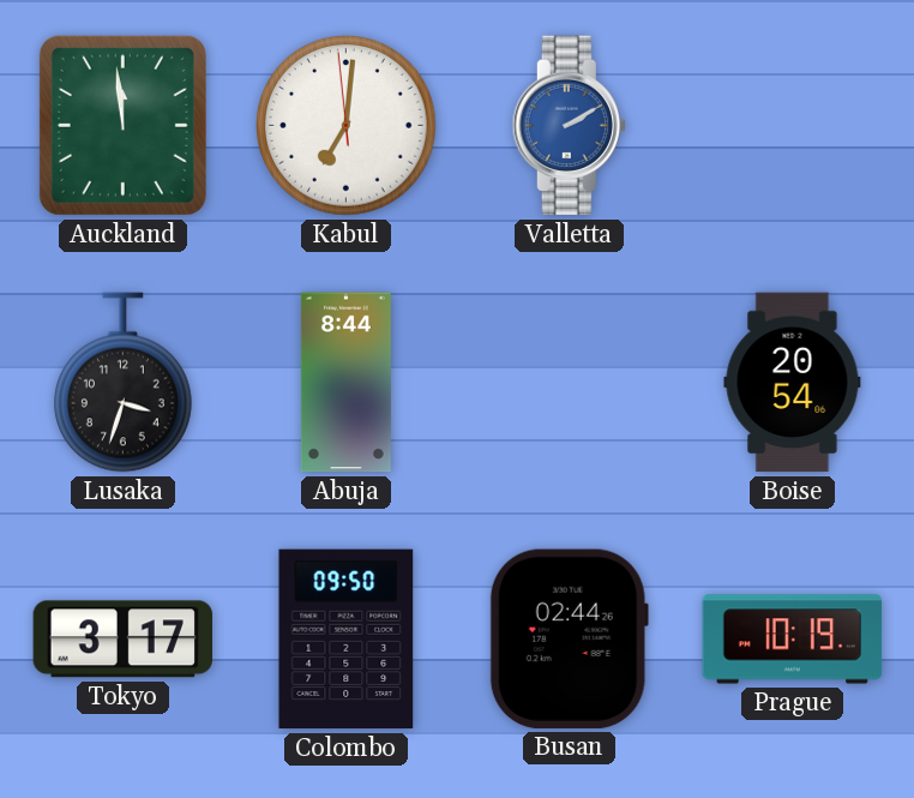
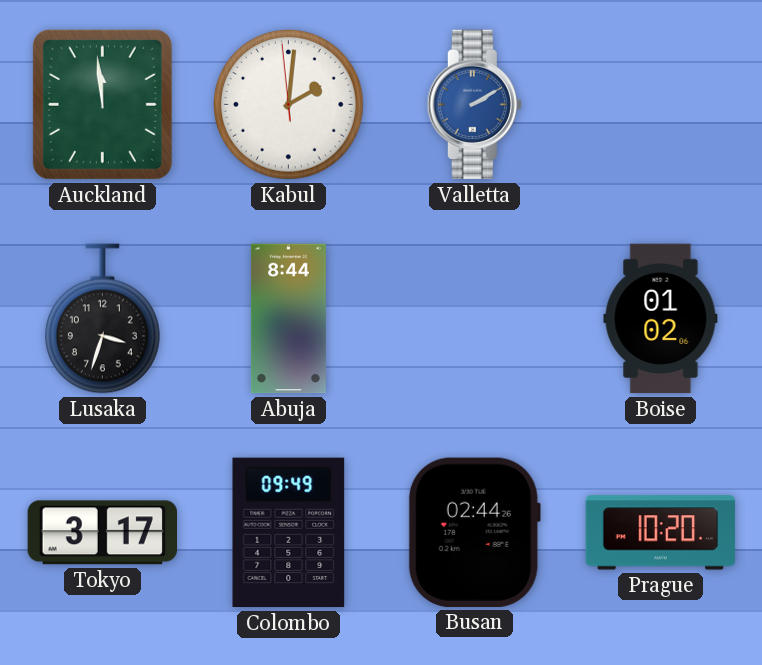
Kabul: 7:00 -> 2:00 (289, 105)
Boise: 20:54 -> 01:02 (661, 319)
Colombo: 09:50 -> 09:49 (289, 533)
Prague: 10:19 -> 10:20 (661, 533)
